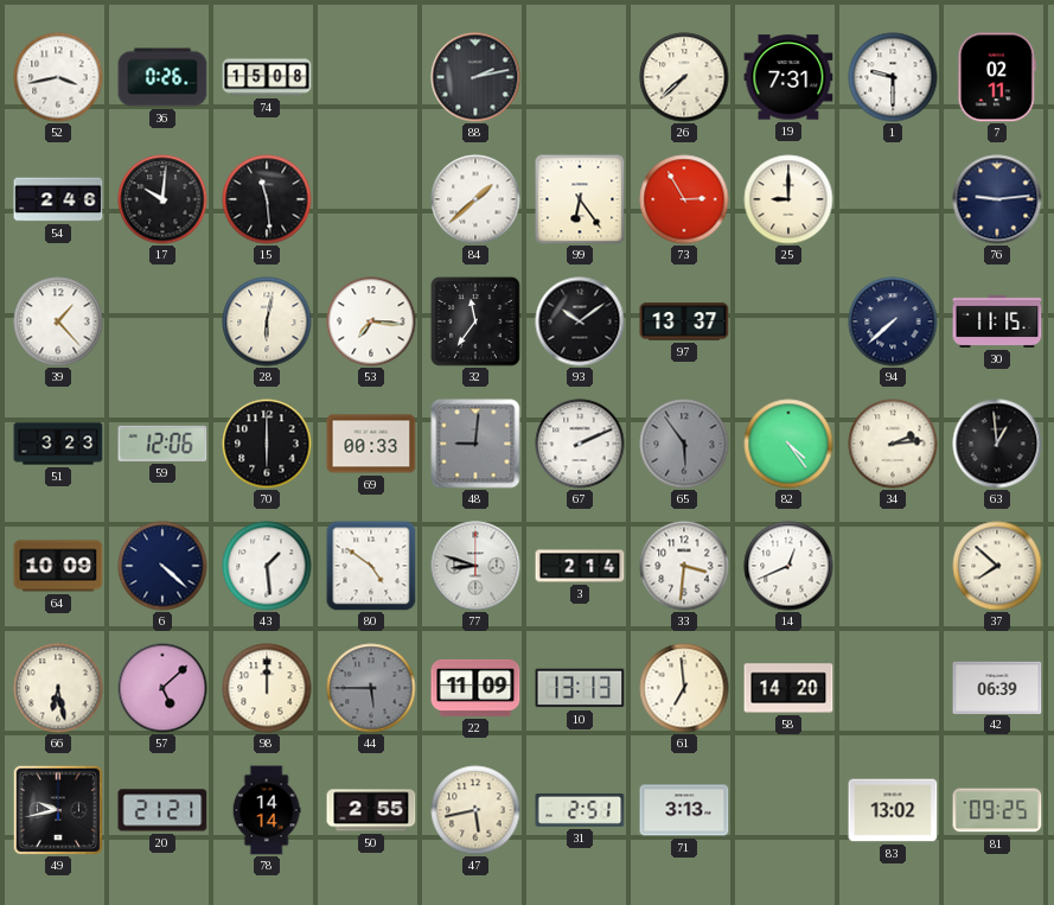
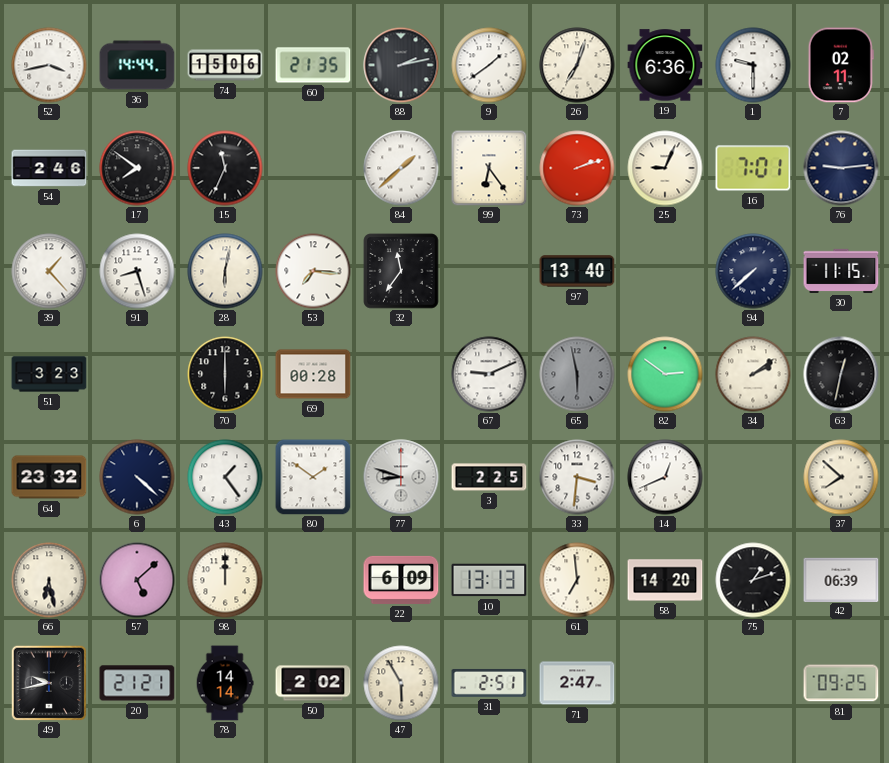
36: 0:26 -> 14:44 (137, 65)
74: 15:08 -> 15:06 (225, 65)
60: none -> 21:35 (313, 65)
9: none -> 1:39 (489, 65)
26: 7:38 -> 7:03 (577, 65)
19: 7:31 -> 6:36 (665, 65)
17: 10:01 -> 7:51 (137, 168)
15: 11:29 -> 11:34 (225, 168)
73: 2:55 -> 2:12 (577, 168)
25: 9:00 -> 9:04 (665, 168)
16: none -> 7:01 (753, 168)
91: none -> 8:27 (137, 271)
93: 10:09 -> none (580, 321)
97: 13:37 -> 13:40 (577, 271)
59: 12:06 -> none (162, 444)
69: 00:33 -> 00:28 (313, 374)
48: 9:01 -> none (475, 444)
67: 2:11 -> 9:11 (489, 374)
65: 5:54 -> 5:58 (577, 374)
82: 4:24 -> 2:51 (665, 374)
34: 2:14 -> 2:09 (753, 374)
63: 12:59 -> 12:32 (841, 374)
64: 10:09 -> 23:32 (49, 477)
43: 1:29 -> 1:24 (225, 477)
80: 4:51 -> 1:51 (313, 477)
3: 2:14 -> 2:25 (489, 477)
44: 5:45 -> none (371, 688)
22: 11:09 -> 6:09 (401, 580)
75: none -> 1:12 (753, 580)
50: 2:55 -> 2:02 (313, 683)
47: 5:43 -> 5:55 (401, 683)
71: 3:13 -> 2:47 (577, 683)
83: 13:02 -> none (893, 810)
